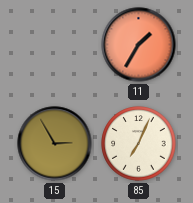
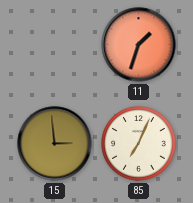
11: 1:35 -> 1:33 (139, 45)
15: 2:55 -> 2:59 (55, 144)
